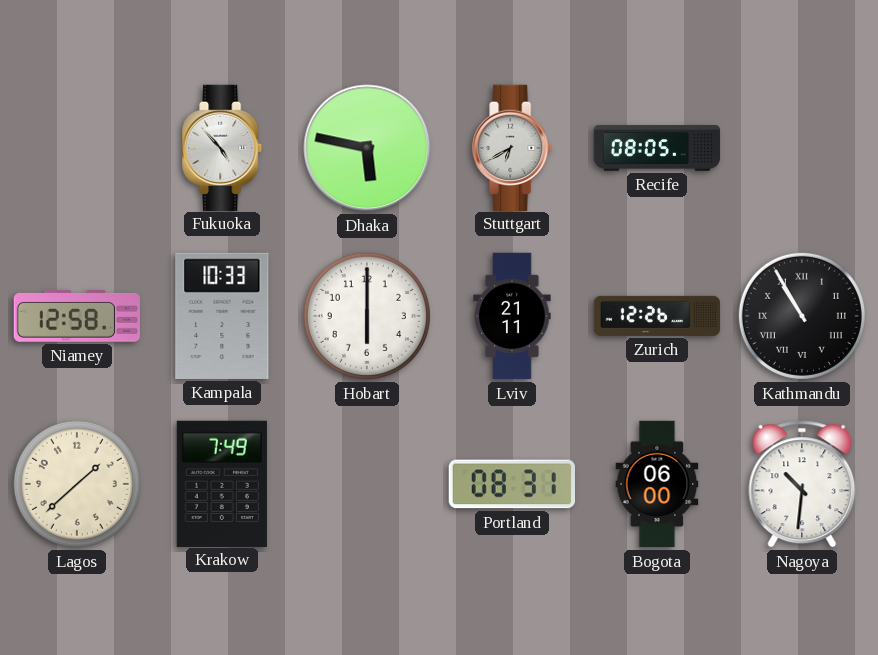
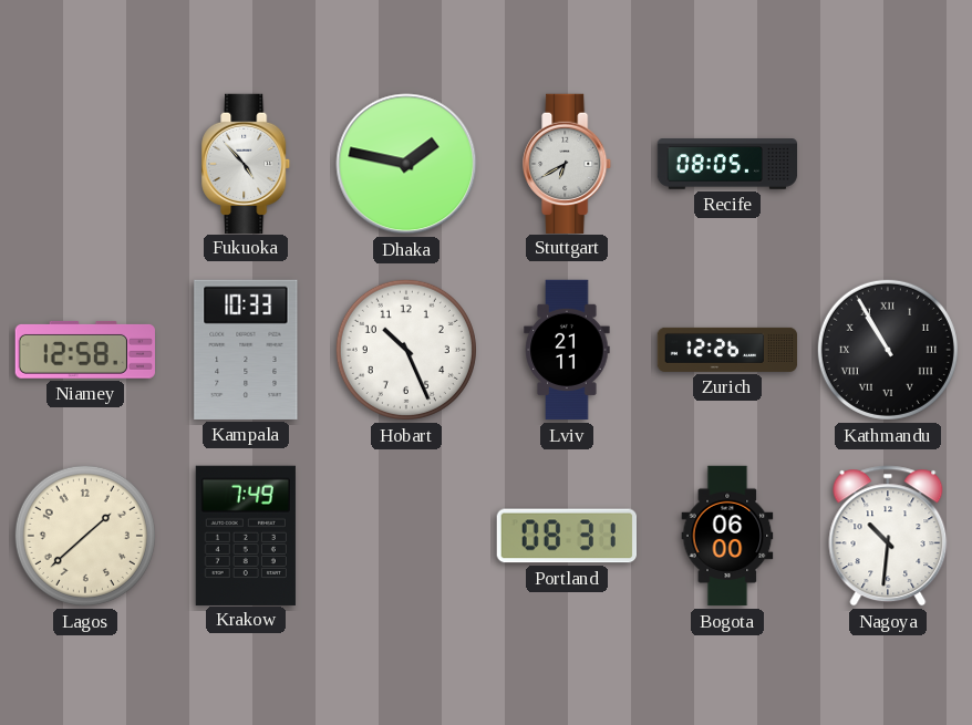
Dhaka: 5:47 -> 1:47 (406, 164)
Hobart: 6:00 -> 10:26 (406, 350)
